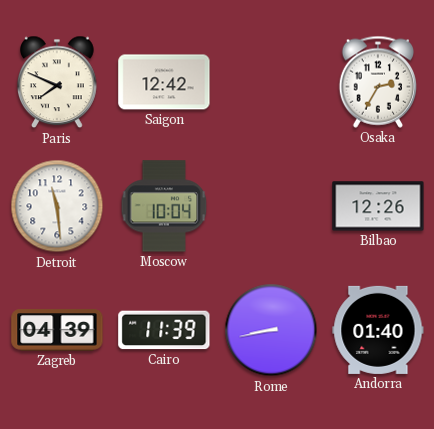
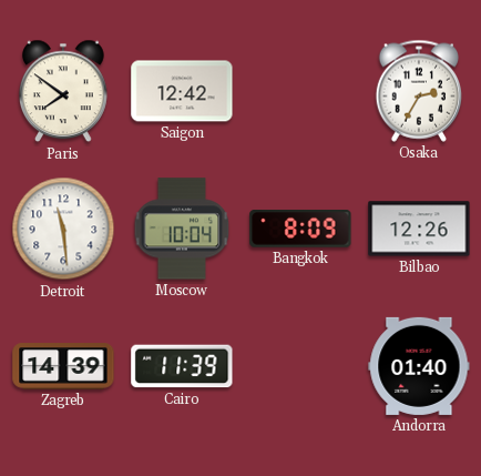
Paris: 7:49 -> 7:51 (64, 91)
Bangkok: none -> 8:09 (300, 230)
Zagreb: 04:39 -> 14:39 (63, 366)
Rome: 8:43 -> none (271, 330)
